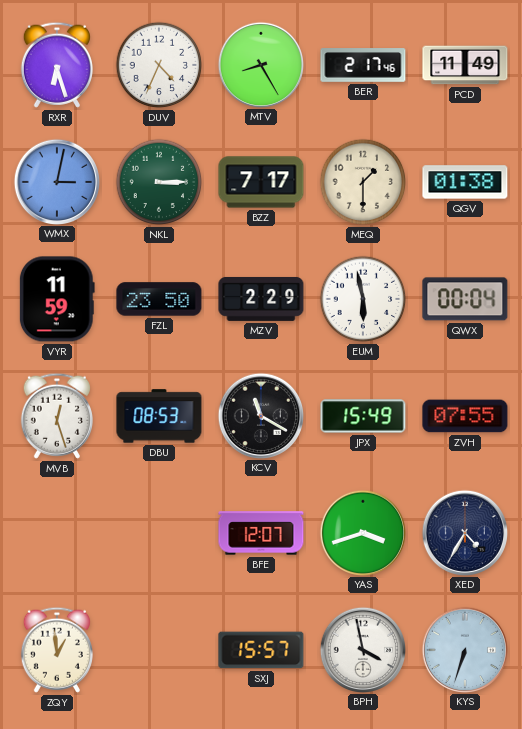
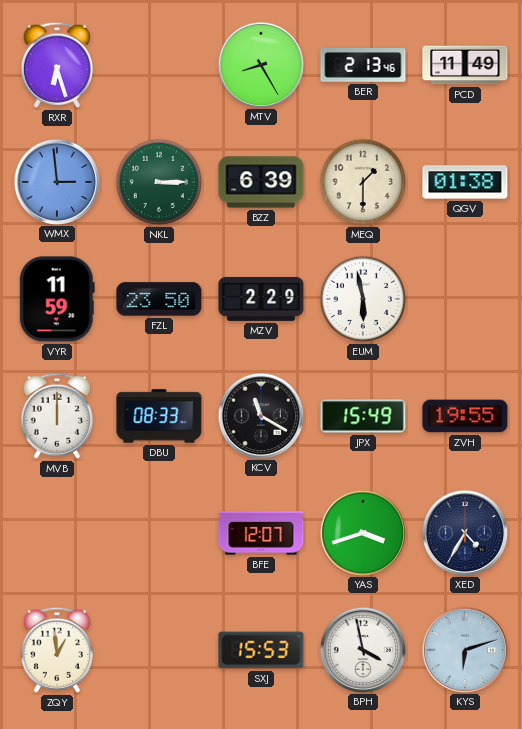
DUV: 4:34 -> none (159, 65)
BER: 2:17 -> 2:13 (363, 65)
WMX: 3:02 -> 2:59 (56, 181)
BZZ: 7:17 -> 6:39 (261, 182)
QWX: 00:04 -> none (465, 299)
MVB: 12:27 -> 12:00 (57, 416)
DBU: 08:53 -> 08:33 (159, 416)
ZVH: 07:55 -> 19:55 (465, 416)
SXJ: 15:57 -> 15:53 (261, 650)
KYS: 6:33 -> 6:12 (464, 649)
